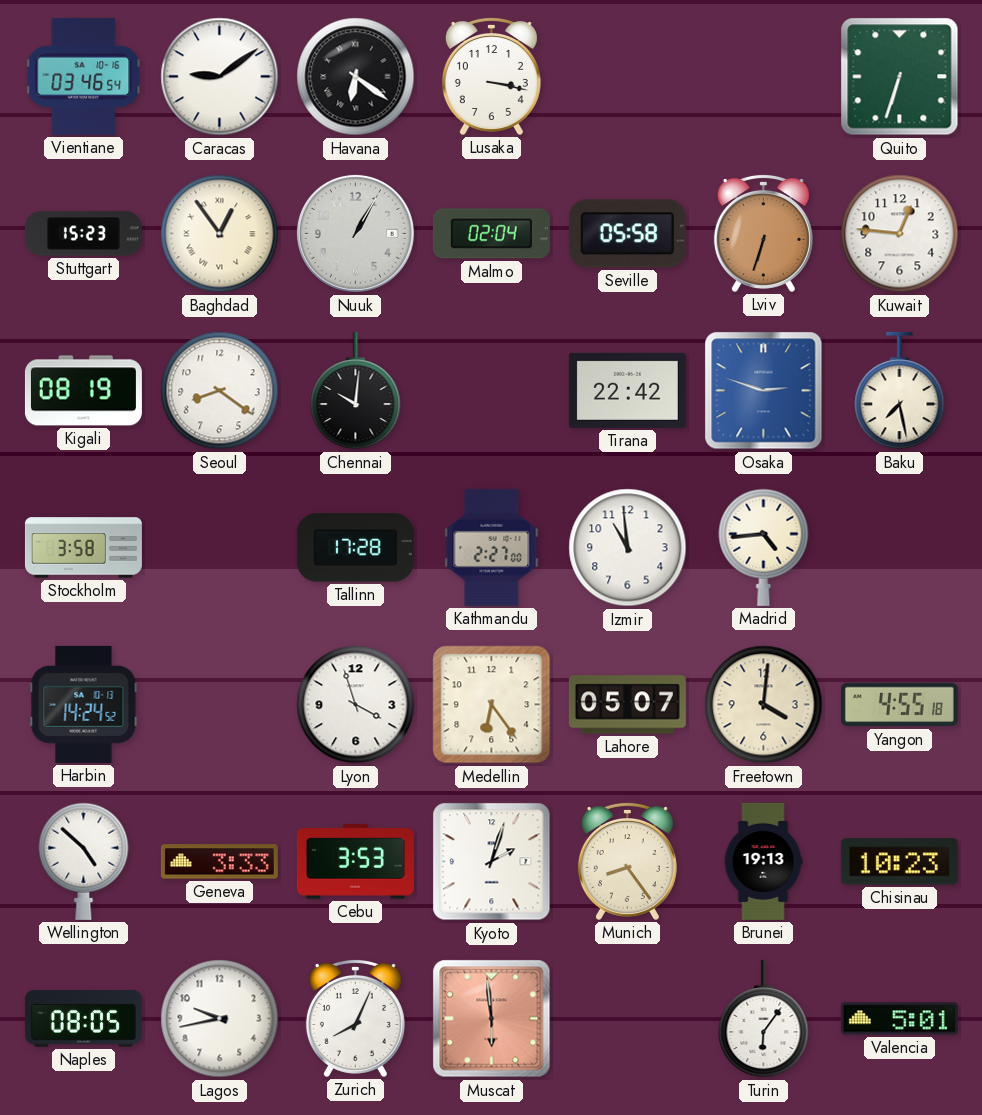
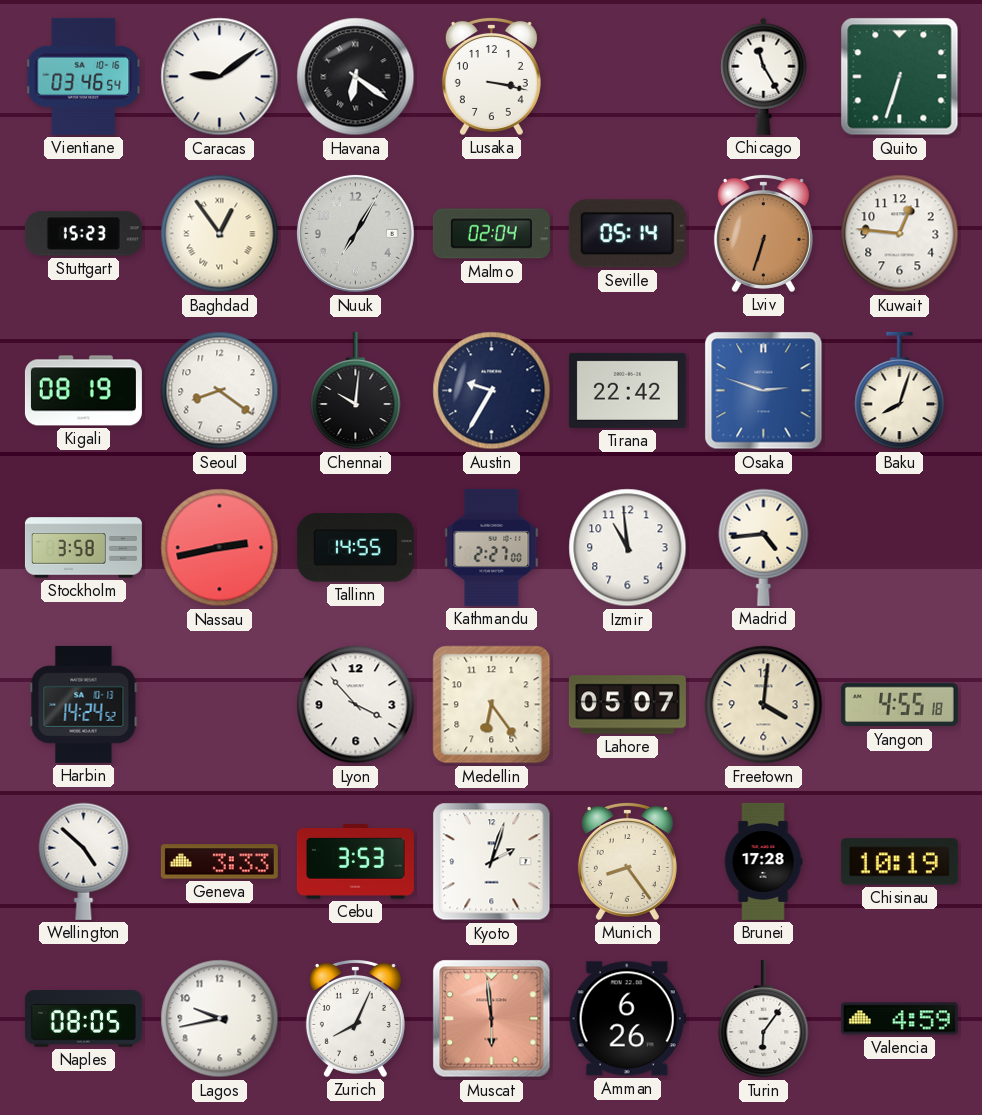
Chicago: none -> 11:25 (764, 76)
Nuuk: 1:05 -> 7:05 (355, 233)
Seville: 05:58 -> 05:14 (627, 234)
Austin: none -> 9:35 (492, 391)
Baku: 7:28 -> 8:03 (900, 391)
Nassau: none -> 2:43 (220, 548)
Tallinn: 17:28 -> 14:55 (355, 548)
Lyon: 3:57 -> 3:53 (356, 705)
Brunei: 19:13 -> 17:28 (763, 861)
Chisinau: 10:23 -> 10:19 (899, 862)
Amman: none -> 6:26 (627, 1019)
Valencia: 5:01 -> 4:59 (899, 1019)
